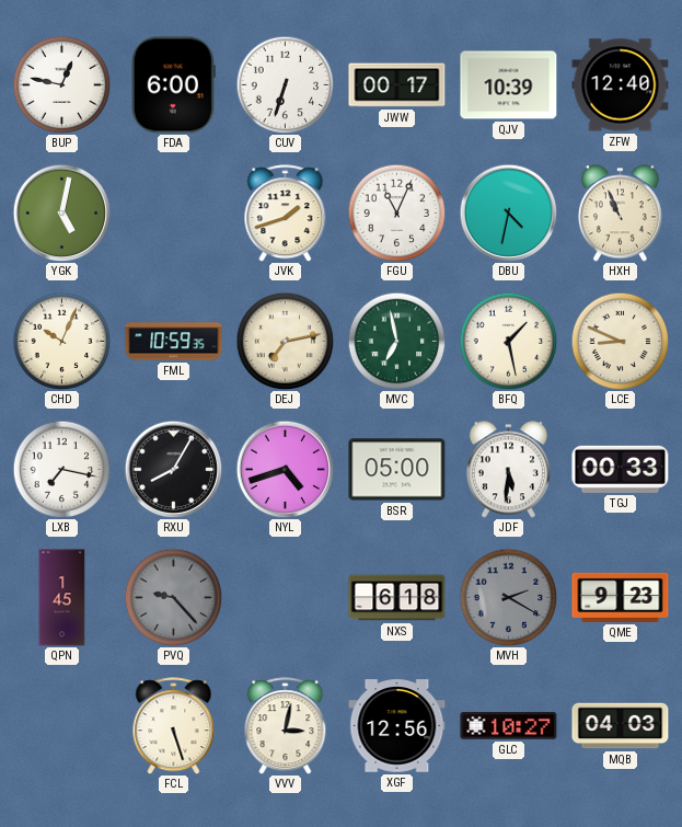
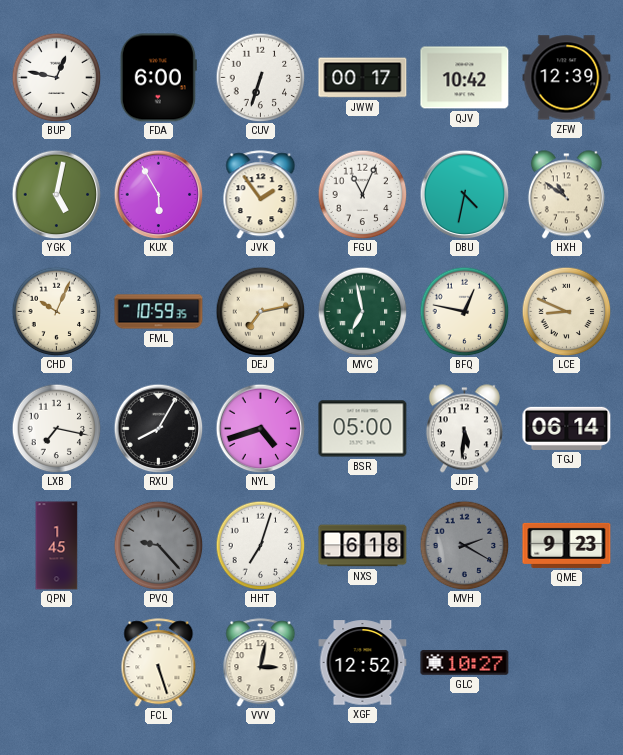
QJV: 10:39 -> 10:42 (465, 78)
ZFW: 12:40 -> 12:39 (567, 78)
KUX: none -> 5:55 (158, 194)
JVK: 1:42 -> 1:54 (261, 195)
HXH: 10:56 -> 10:51 (566, 195)
BFQ: 1:28 -> 12:47 (464, 311)
TGJ: 00:33 -> 06:14 (567, 428)
HHT: none -> 7:03 (260, 545)
XGF: 12:56 -> 12:52 (363, 663)
MQB: 04:03 -> none (621, 726)
